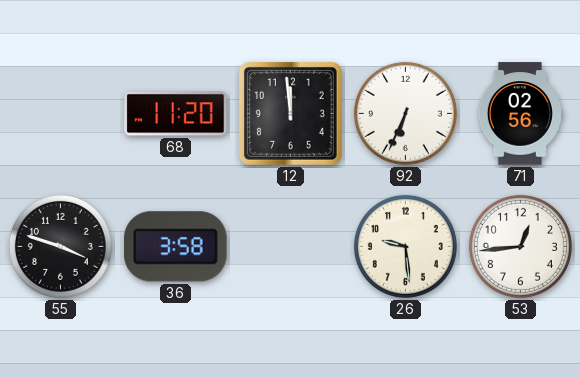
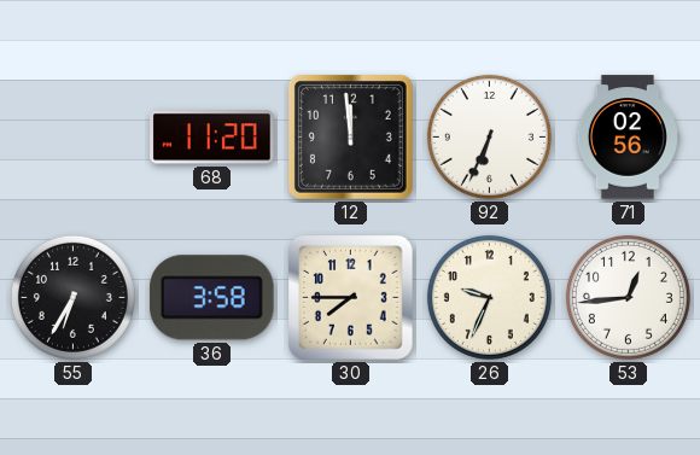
55: 3:48 -> 6:35 (72, 297)
30: none -> 7:45 (351, 298)
26: 9:29 -> 9:34 (489, 297)
